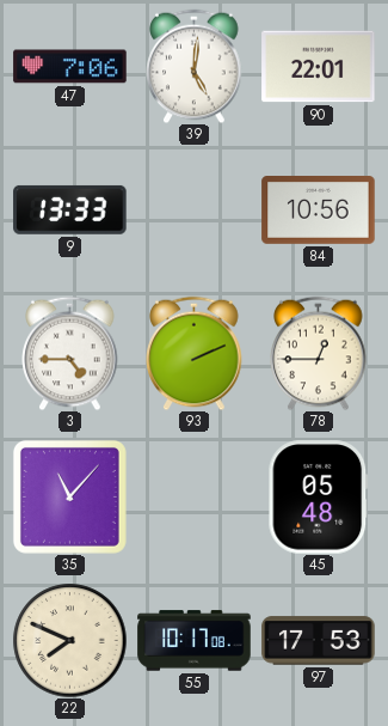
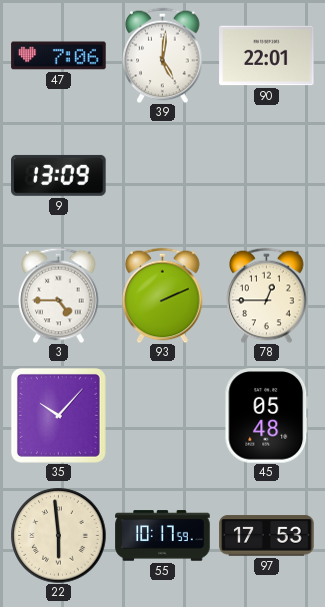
9: 13:33 -> 13:09 (59, 175)
84: 10:56 -> none (319, 211)
35: 11:07 -> 10:07 (58, 415)
22: 7:49 -> 5:59 (58, 535)
55: 10:17:08 -> 10:17:59 (163, 536)
